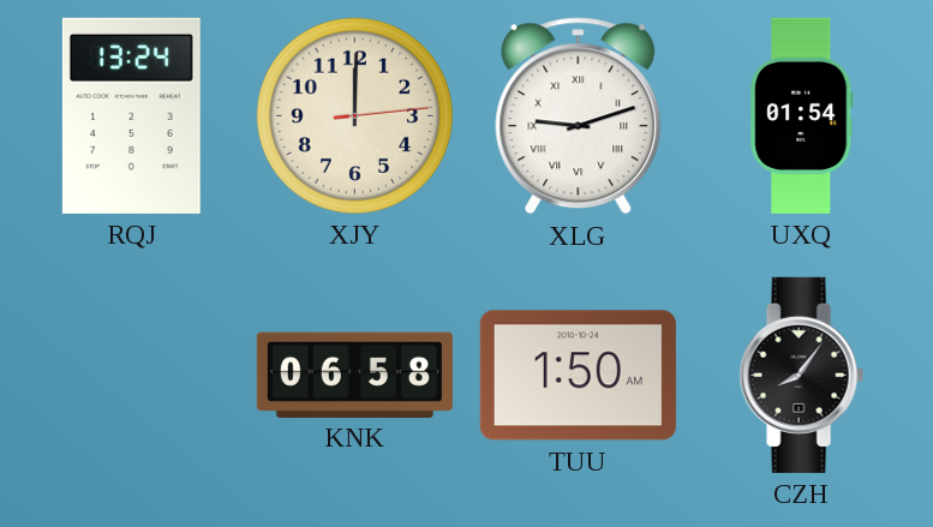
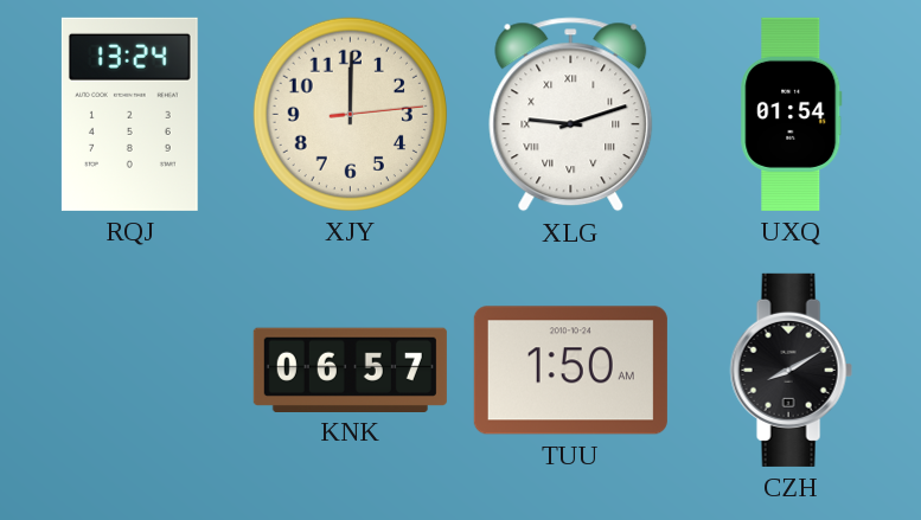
KNK: 06:58 -> 06:57 (350, 370)
CZH: 8:06 -> 8:10 (791, 370)
